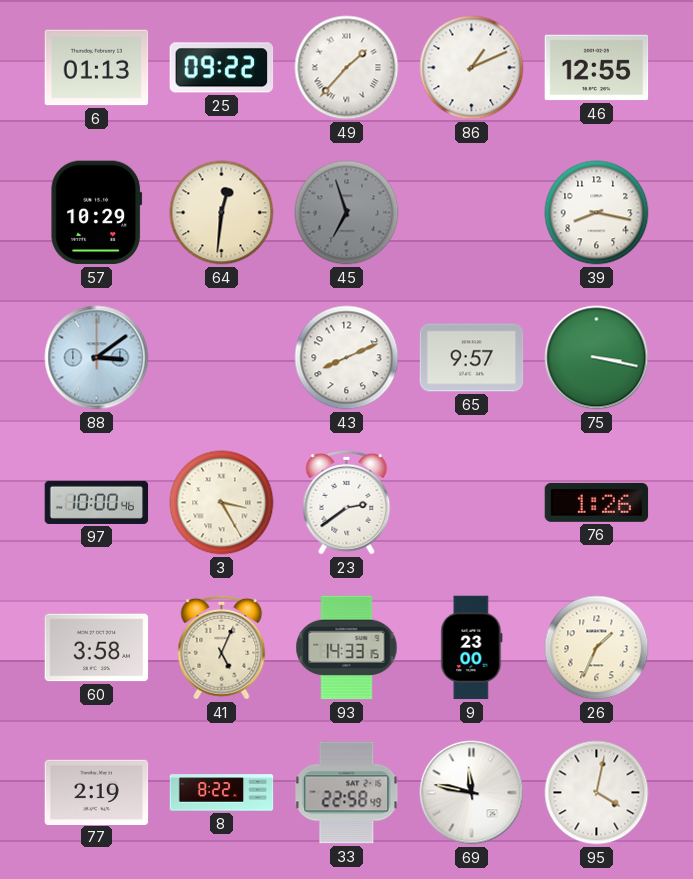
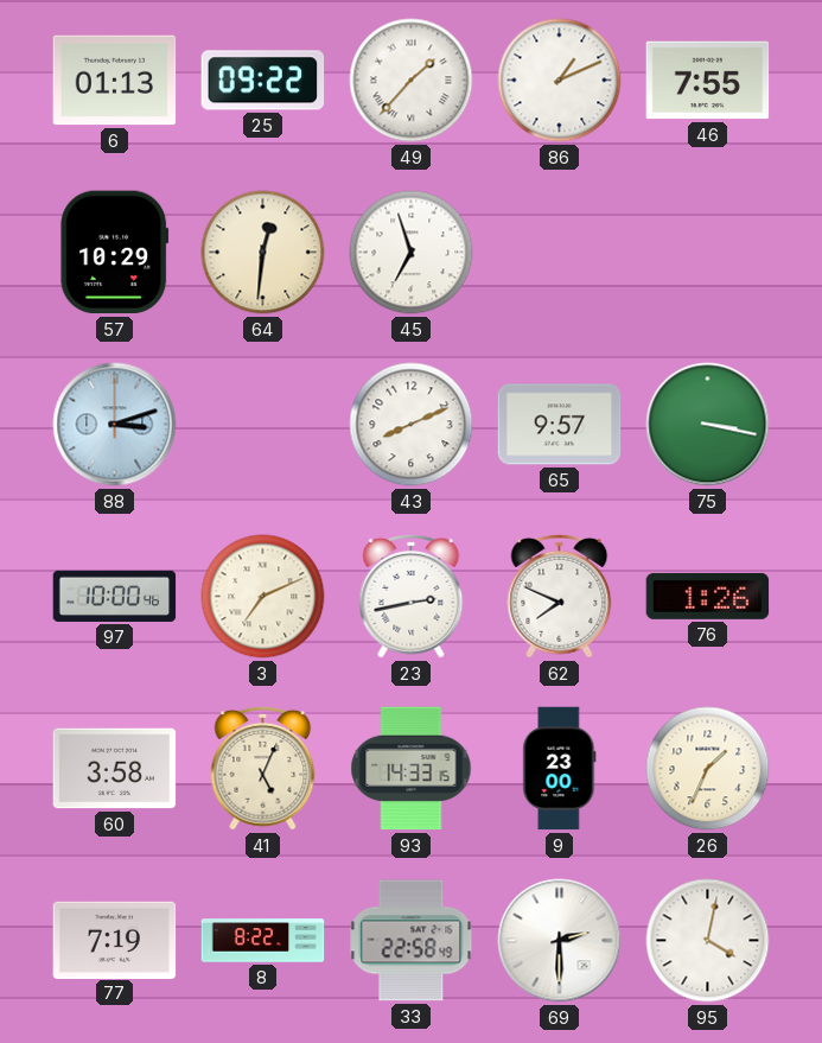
46: 12:55 -> 7:55 (708, 81)
45 dial: grey -> white (412, 253)
39: 8:17 -> none (597, 213)
88: 3:09 -> 3:12 (115, 425)
3: 3:25 -> 7:11 (263, 597)
23: 2:39 -> 2:43 (412, 596)
62: none -> 7:49 (560, 596)
77: 2:19 -> 7:19 (115, 940)
69: 11:47 -> 2:30 (560, 941)
